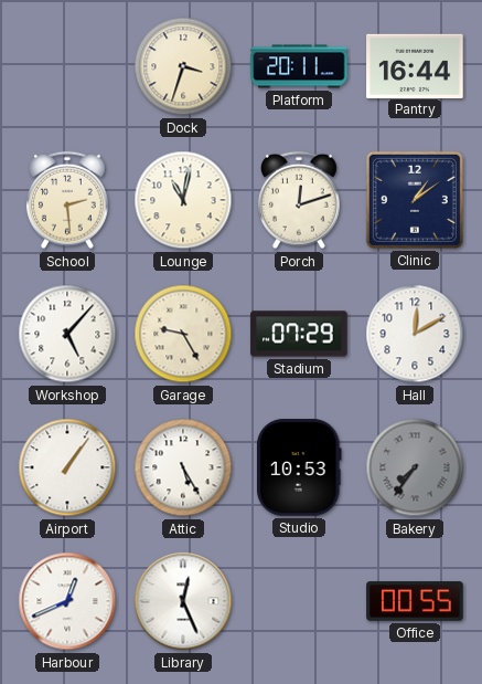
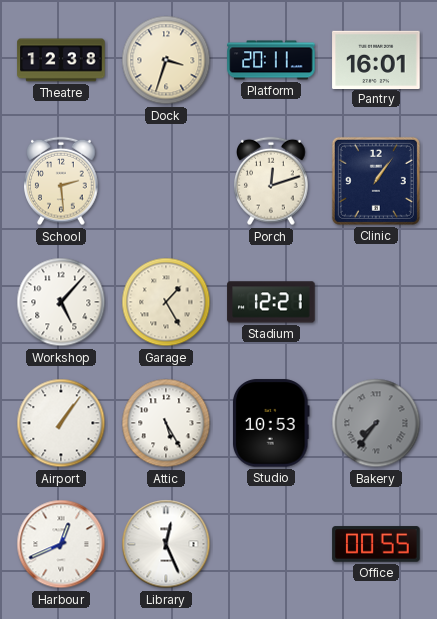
Theatre: none -> 12:38 (61, 60)
Pantry: 16:44 -> 16:01 (376, 59)
Lounge: 11:02 -> none (183, 200)
Clinic: 1:09 -> 1:06 (376, 181)
Garage: 9:25 -> 1:25 (166, 302)
Stadium: 07:29 -> 12:21 (271, 302)
Hall: 12:10 -> none (415, 334)
